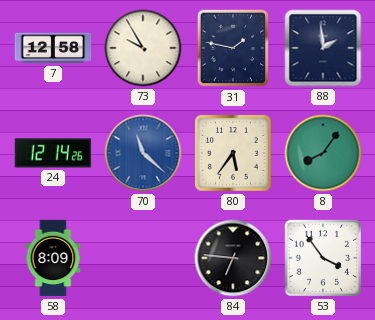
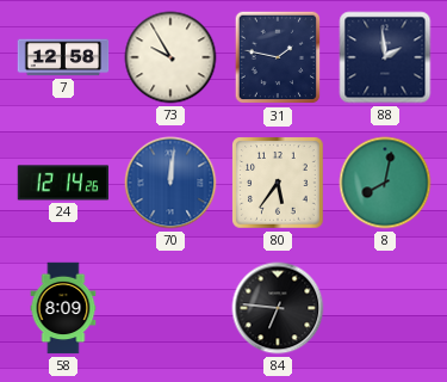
70: 11:22 -> 12:01 (170, 183)
8: 8:06 -> 8:02 (385, 183)
53: 3:54 -> none (323, 258)
